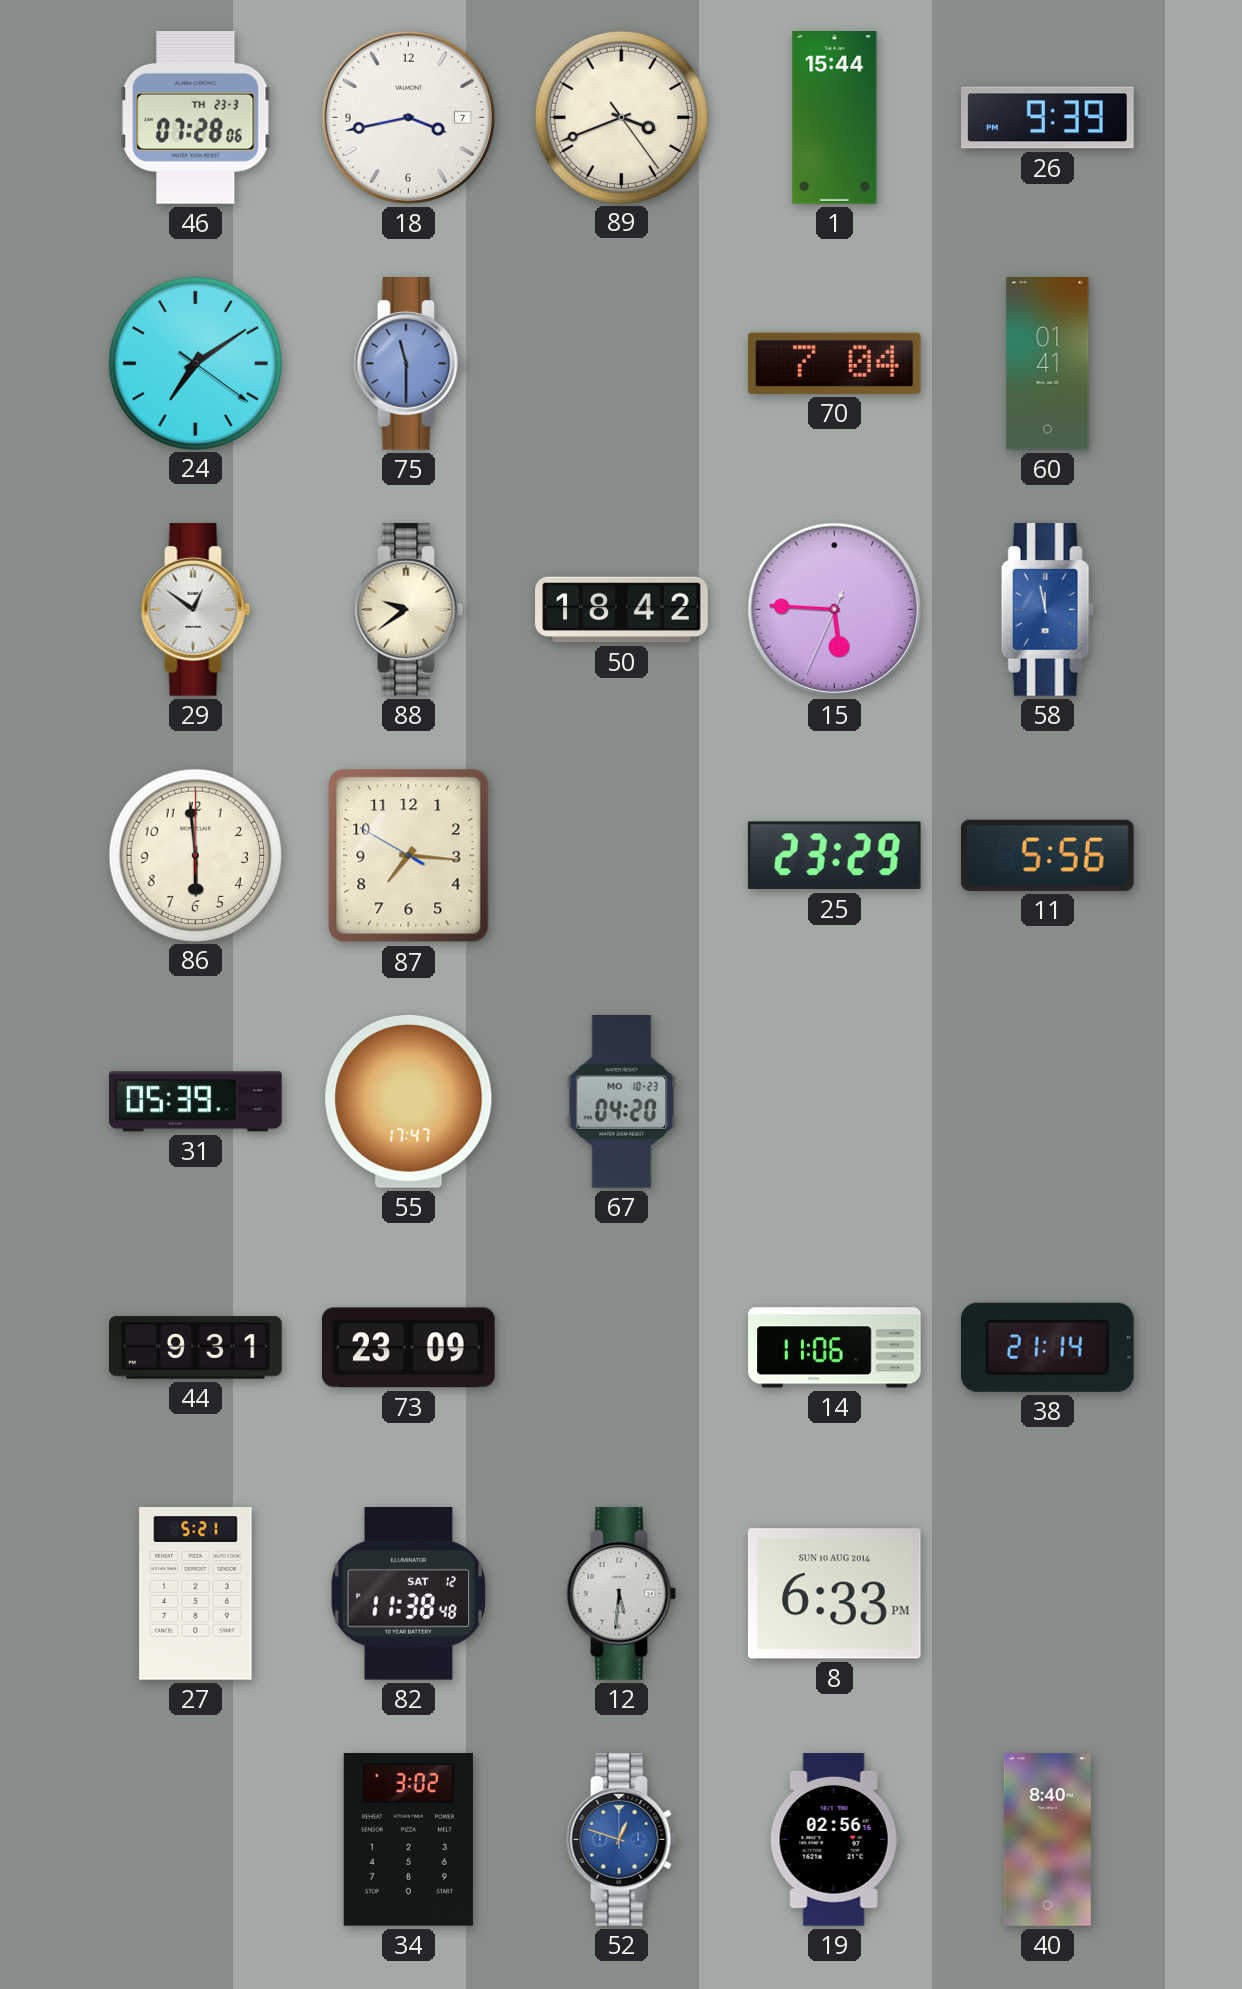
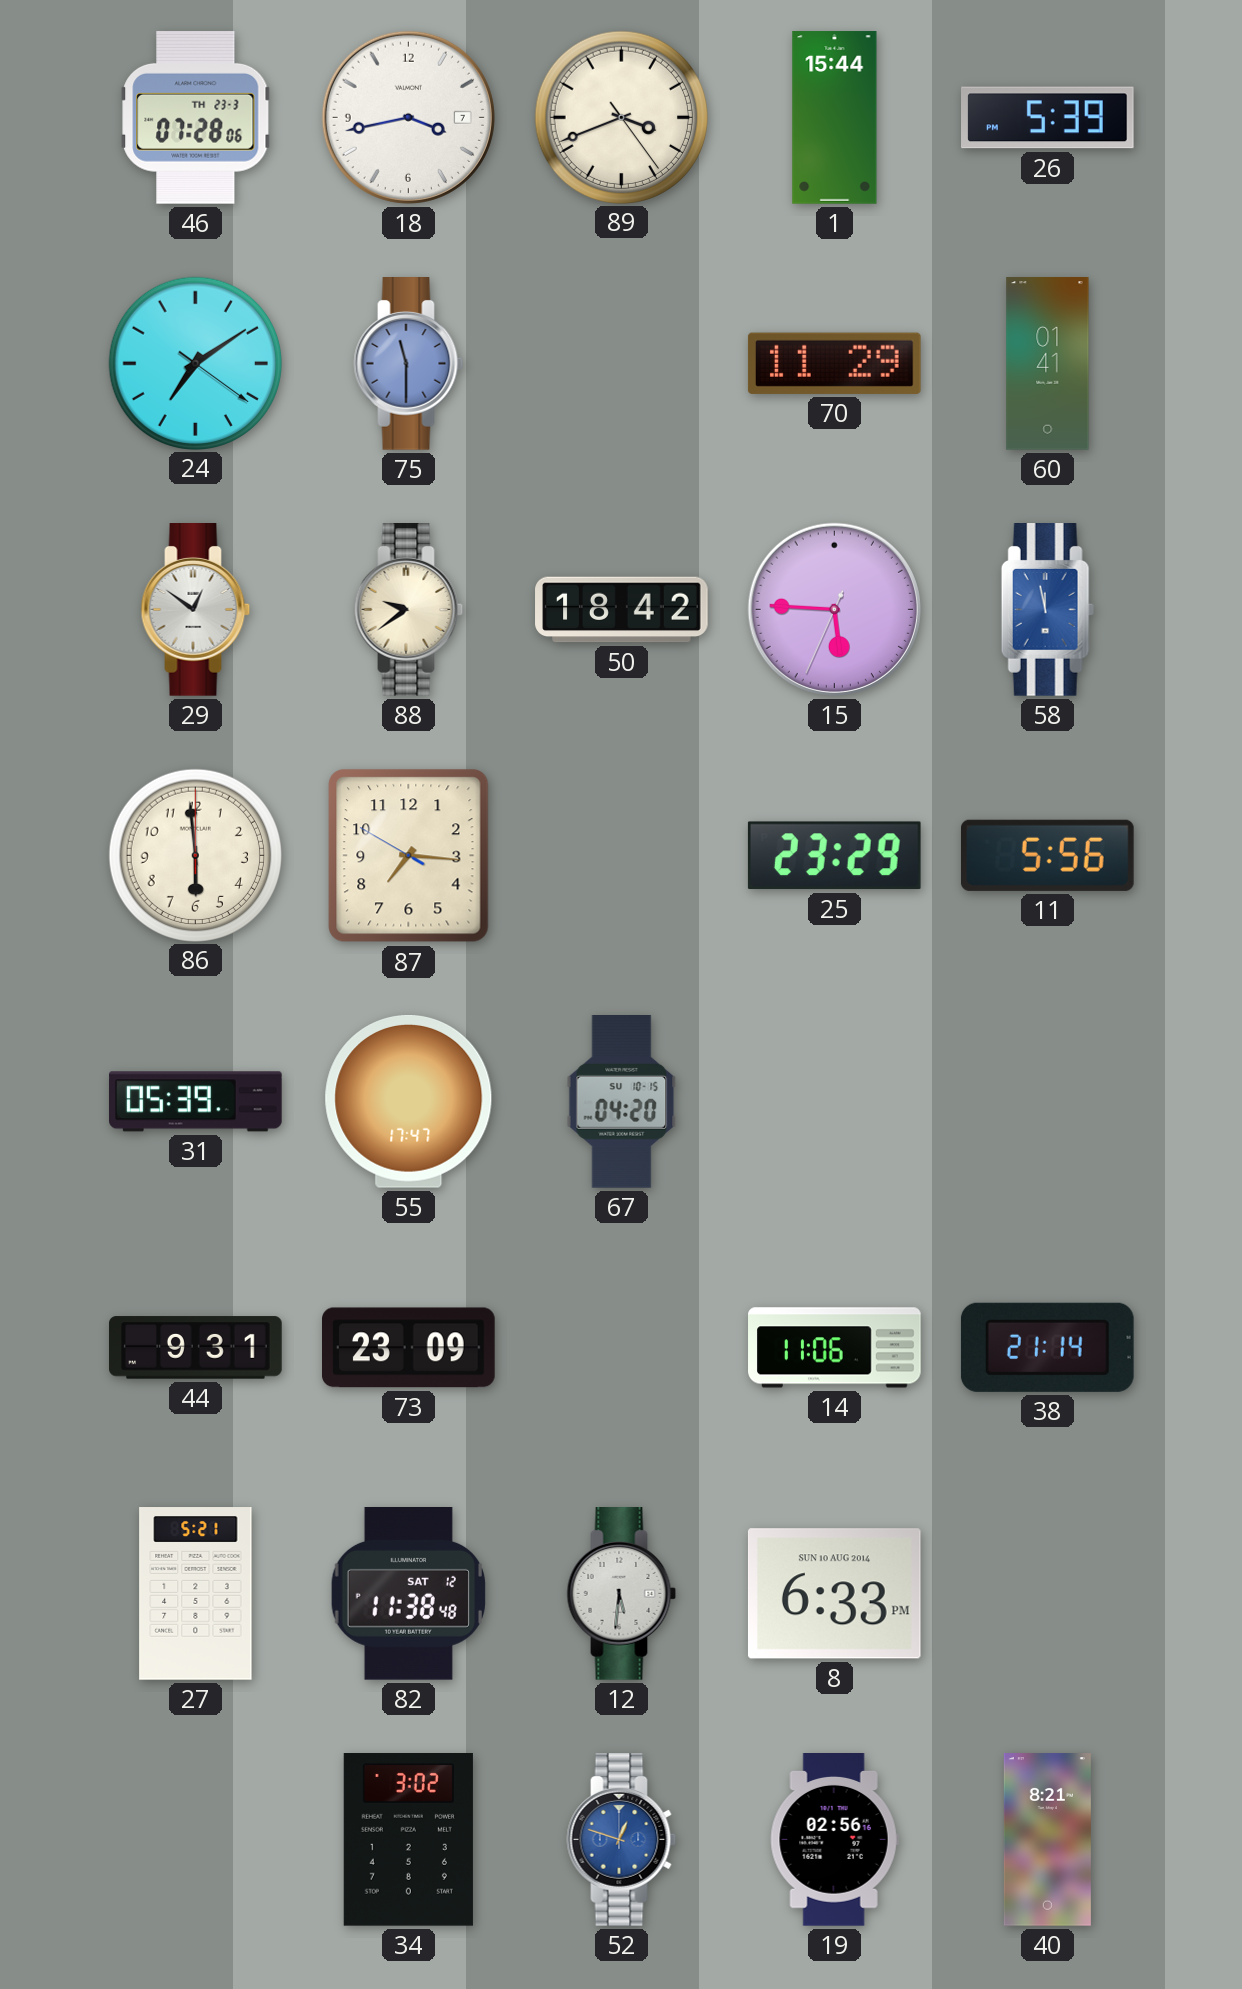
26: 9:39 -> 5:39 (1048, 118)
70: 7:04 -> 11:29 (834, 363)
67 date: MO 10-23 -> SU 10-15 (622, 1102)
40: 8:40 -> 8:21 (1047, 1840)
